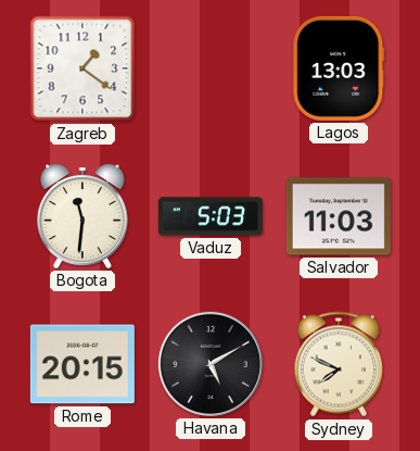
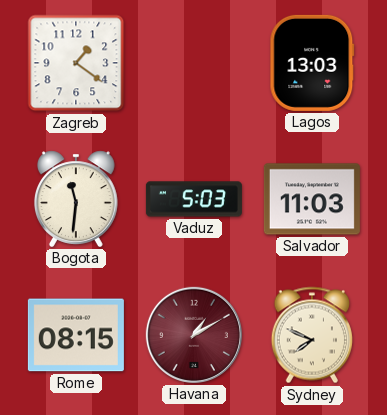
Rome: 20:15 -> 08:15 (76, 335)
Havana: 5:10 -> 1:10 (194, 335)
Havana dial: black -> burgundy (194, 335)
